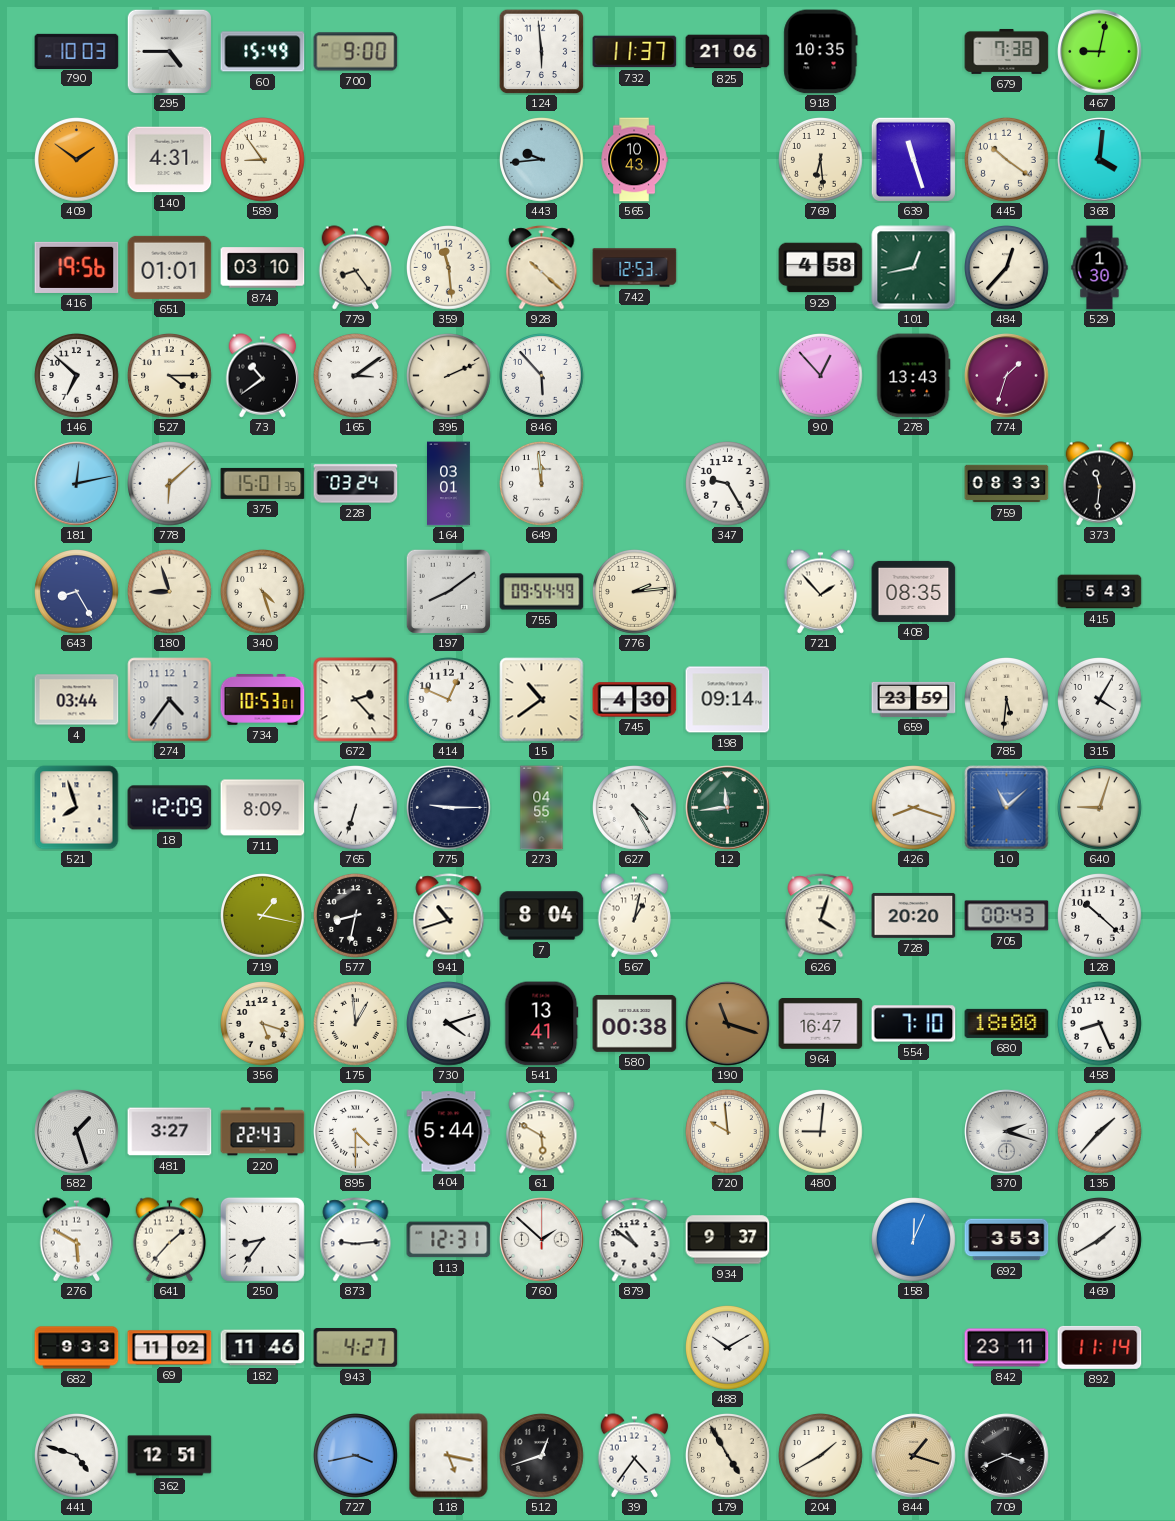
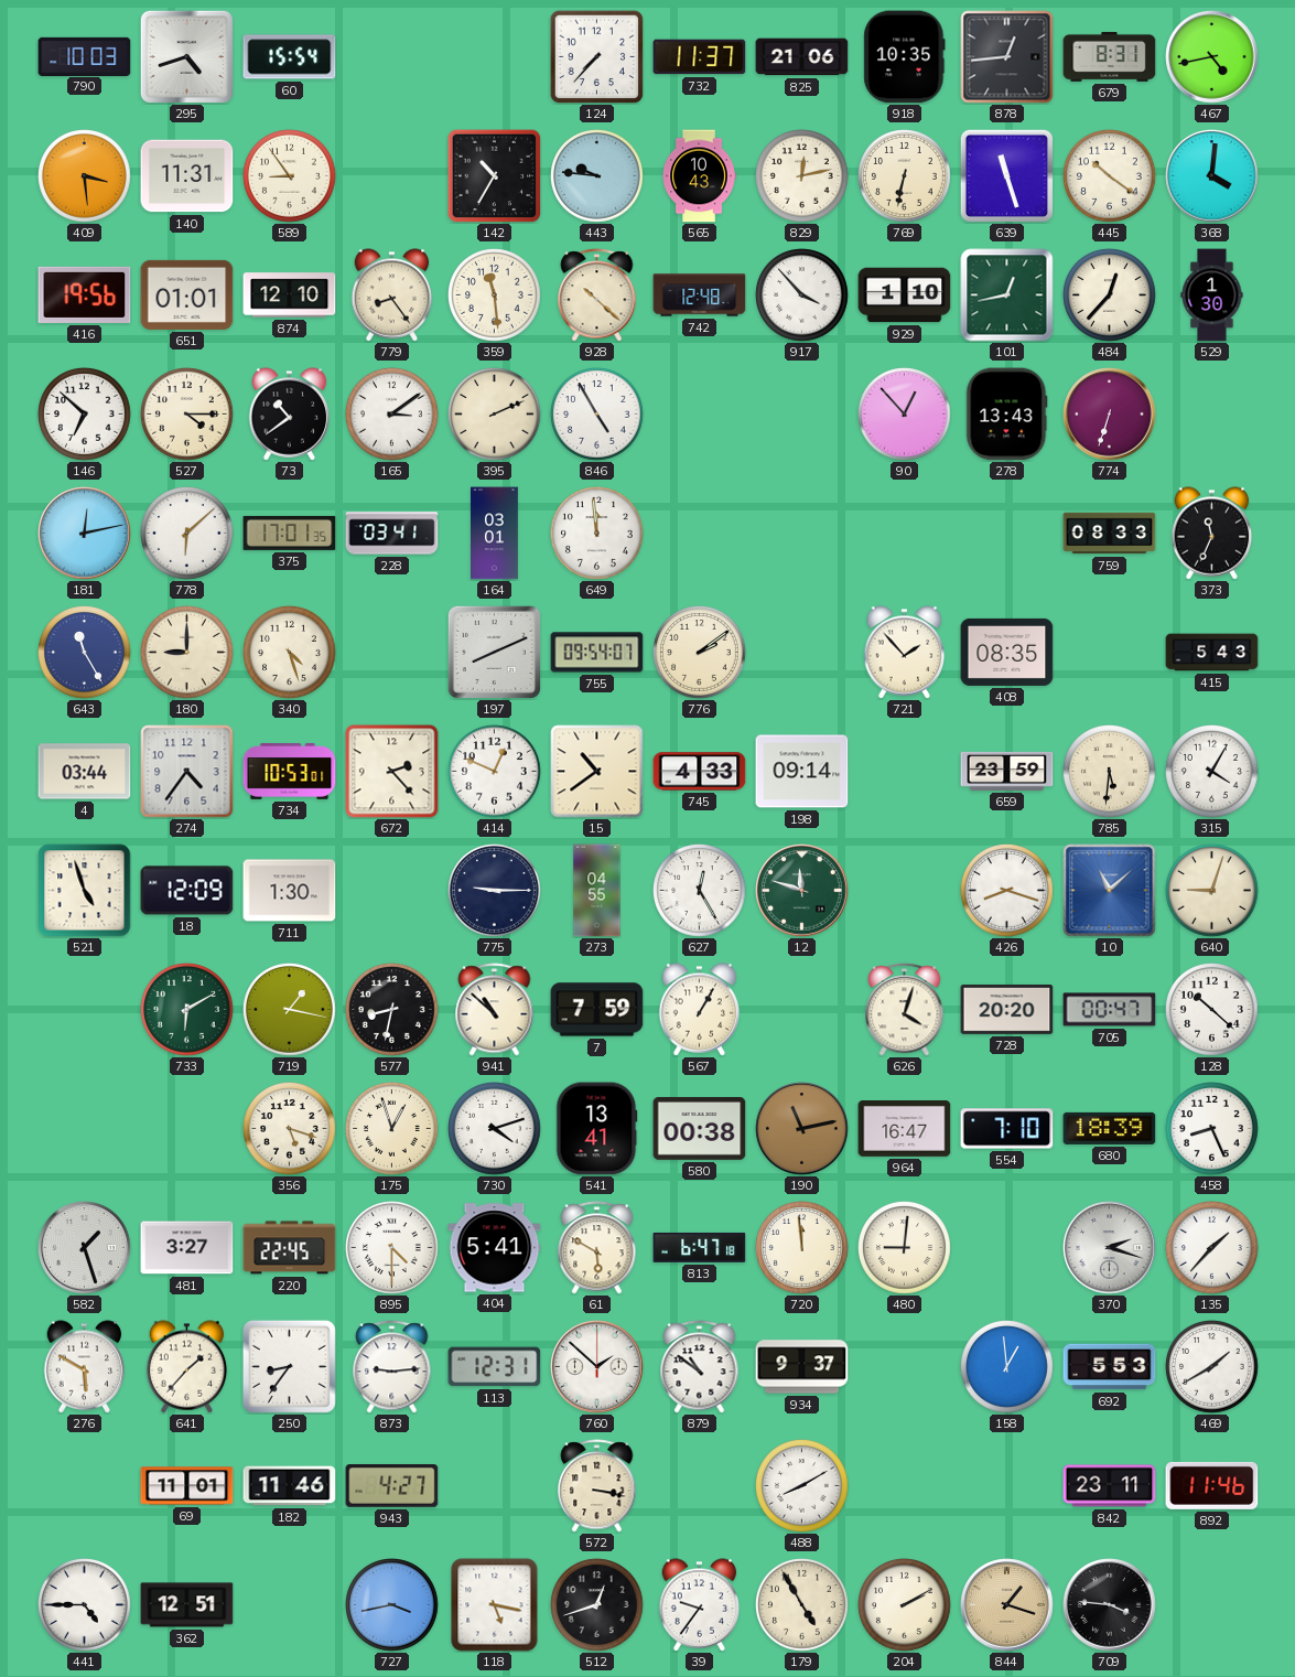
295: 4:45 -> 4:42 (186, 56)
60: 15:49 -> 15:54 (290, 57)
700: 9:00 -> none (356, 52)
124: 5:59 -> 7:37 (596, 56)
878: none -> 12:44 (1007, 57)
679: 7:38 -> 8:31 (1110, 56)
467: 9:02 -> 4:43 (1212, 57)
409: 1:51 -> 3:29 (85, 176)
140: 4:31 -> 11:31 (187, 176)
142: none -> 10:35 (494, 175)
443: 9:44 -> 9:46 (597, 176)
829: none -> 12:13 (802, 176)
769: 6:29 -> 6:32 (905, 176)
874: 03:10 -> 12:10 (290, 295)
742: 12:53 -> 12:48 (700, 295)
917: none -> 3:53 (802, 295)
929: 4:58 -> 1:10 (905, 295)
846: 5:53 -> 4:55 (597, 415)
774: 1:33 -> 6:33 (1110, 415)
375: 15:01 -> 17:01 (290, 533)
228: 03:24 -> 03:41 (392, 534)
347: 9:25 -> none (728, 484)
373: 11:31 -> 11:34 (1212, 534)
643: 8:25 -> 11:25 (85, 653)
180: 8:57 -> 9:00 (187, 653)
197: 8:09 -> 8:11 (494, 652)
755: 09:54:49 -> 09:54:07 (597, 653)
776: 2:14 -> 2:09 (700, 653)
745: 4:30 -> 4:33 (700, 772)
521: 7:57 -> 4:57 (85, 891)
711: 8:09 -> 1:30 (290, 891)
765: 6:33 -> none (356, 808)
627: 4:25 -> 12:25 (700, 891)
12: 11:44 -> 11:48 (802, 891)
733: none -> 6:10 (187, 1010)
941: 10:42 -> 10:52 (495, 1010)
7: 8:04 -> 7:59 (597, 1010)
567: 1:02 -> 1:05 (700, 1010)
705: 00:43 -> 00:47 (1110, 1010)
175: 12:59 -> 12:57 (392, 1129)
190: 11:18 -> 11:13 (802, 1129)
680: 18:00 -> 18:39 (1110, 1128)
220: 22:43 -> 22:45 (290, 1248)
404: 5:44 -> 5:41 (495, 1248)
813: none -> 6:47 (700, 1247)
720: 9:59 -> 11:59 (802, 1248)
158: 12:04 -> 12:59 (1007, 1367)
692: 3:53 -> 5:53 (1110, 1367)
682: 9:33 -> none (77, 1348)
69: 11:02 -> 11:01 (187, 1486)
572: none -> 3:17 (597, 1486)
488: 10:10 -> 8:10 (802, 1486)
892: 11:14 -> 11:46 (1212, 1485)
441: 4:48 -> 4:45 (85, 1605)
39: 4:36 -> 9:36 (700, 1605)
204: 1:40 -> 2:10 (905, 1605)
709: 3:41 -> 3:46 (1110, 1605)
